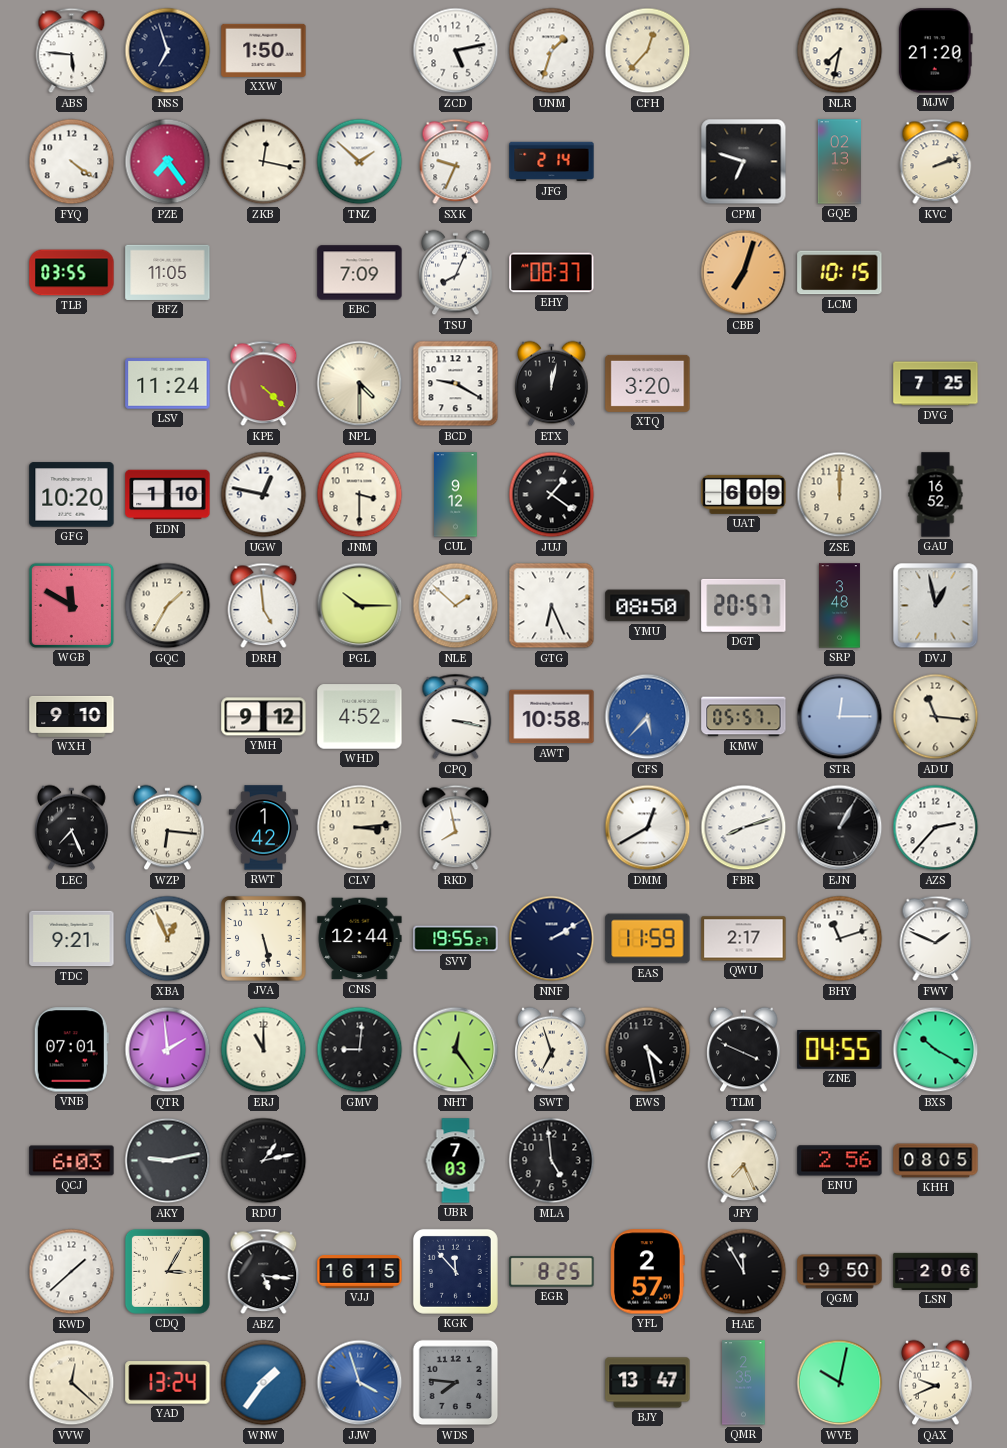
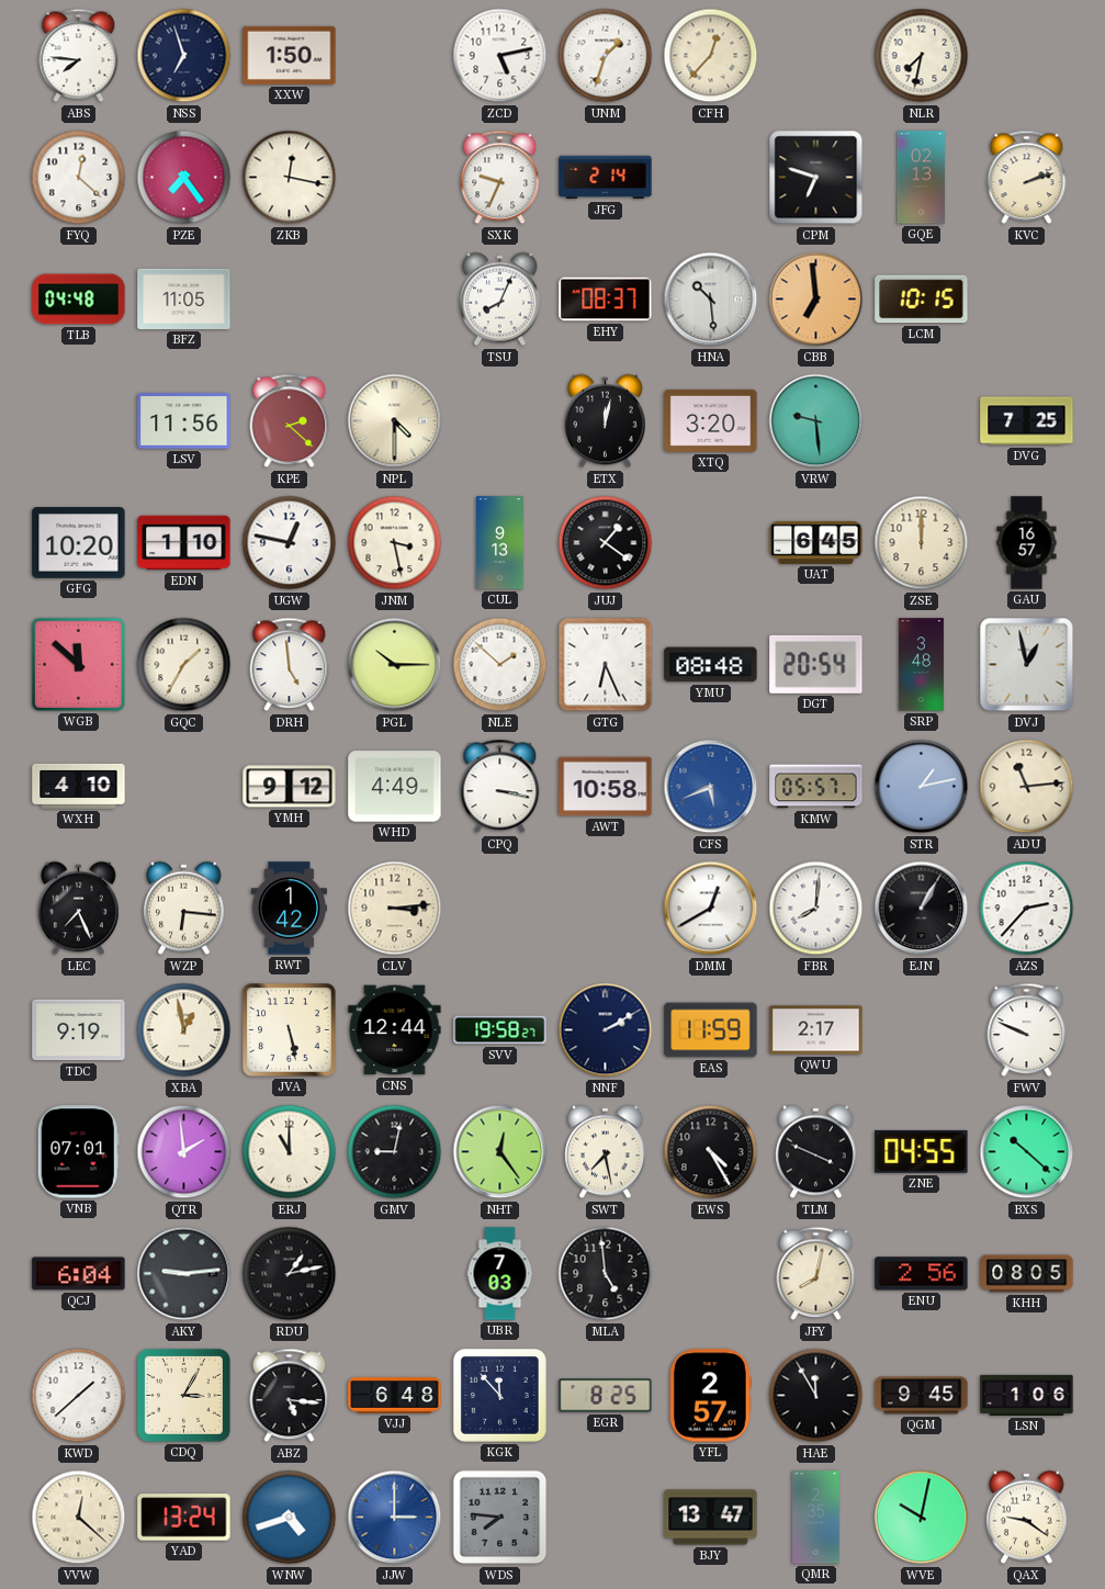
ABS: 5:46 -> 7:46 (79, 56)
MJW: 21:20 -> none (935, 51)
FYQ: 4:21 -> 12:22 (79, 178)
TNZ: 1:52 -> none (360, 162)
TLB: 03:55 -> 04:48 (79, 300)
EBC: 7:09 -> none (360, 273)
HNA: none -> 10:29 (711, 300)
CBB: 7:03 -> 6:59 (816, 300)
LSV: 11:24 -> 11:56 (184, 421)
KPE: 4:22 -> 2:22 (290, 421)
BCD: 9:20 -> none (456, 384)
VRW: none -> 9:29 (816, 421)
JNM: 3:30 -> 3:28 (395, 543)
CUL: 9:12 -> 9:13 (500, 543)
UAT: 6:09 -> 6:45 (816, 542)
GAU: 16:52 -> 16:57 (1027, 543)
WGB: 11:50 -> 11:52 (78, 664)
YMU: 08:50 -> 08:48 (711, 665)
DGT: 20:57 -> 20:54 (816, 664)
WXH: 9:10 -> 4:10 (79, 786)
WHD: 4:52 -> 4:49 (395, 787)
CFS: 5:37 -> 5:41 (711, 787)
STR: 12:15 -> 1:13 (922, 787)
ADU: 11:16 -> 11:14 (1027, 787)
RKD: 7:58 -> none (456, 828)
FBR: 8:12 -> 8:01 (816, 909)
TDC: 9:21 -> 9:19 (79, 1030)
XBA: 12:56 -> 12:58 (184, 1030)
SVV: 19:55 -> 19:58 (500, 1030)
BHY: 11:12 -> none (840, 939)
FWV: 1:49 -> 9:49 (1027, 1030)
GMV: 9:01 -> 9:02 (395, 1152)
SWT: 6:57 -> 7:28 (606, 1152)
EWS: 4:28 -> 4:25 (711, 1152)
BXS: 10:20 -> 10:22 (1027, 1152)
QCJ: 6:03 -> 6:04 (79, 1274)
AKY: 9:13 -> 9:14 (184, 1274)
JFY: 7:26 -> 8:02 (816, 1274)
VJJ: 16:15 -> 6:48 (395, 1396)
QGM: 9:50 -> 9:45 (922, 1396)
LSN: 2:06 -> 1:06 (1027, 1395)
WNW: 1:36 -> 4:42 (290, 1518)
JJW: 3:57 -> 3:00 (395, 1518)
QAX: 9:41 -> 9:21 (1027, 1518)
